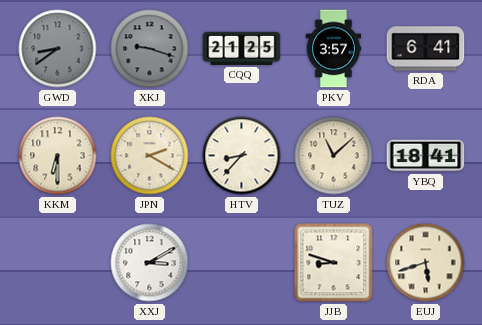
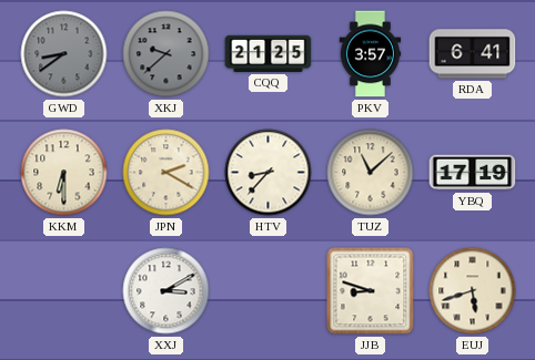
XKJ: 9:18 -> 9:38 (166, 54)
YBQ: 18:41 -> 17:19 (473, 173)
